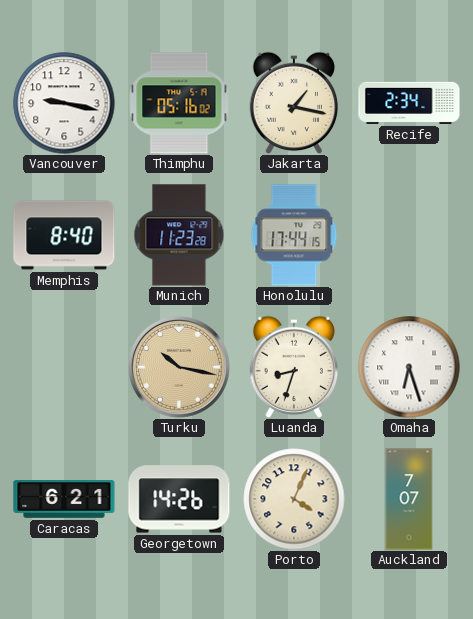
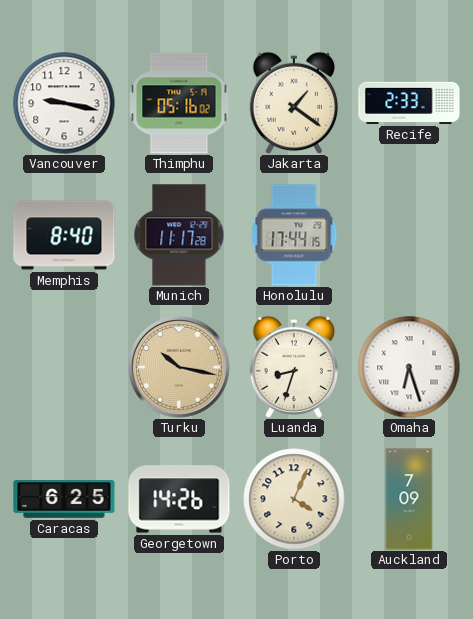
Jakarta: 1:17 -> 1:21 (294, 103)
Recife: 2:34 -> 2:33 (409, 103)
Munich: 11:23 -> 11:17 (179, 235)
Caracas: 6:21 -> 6:25 (64, 499)
Auckland: 7:07 -> 7:09 (409, 499)
